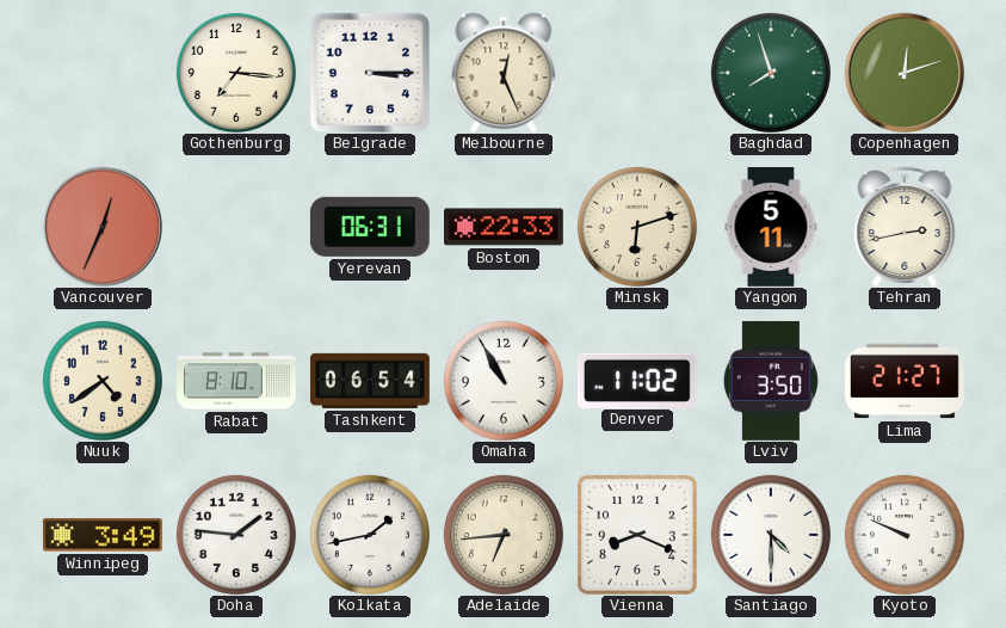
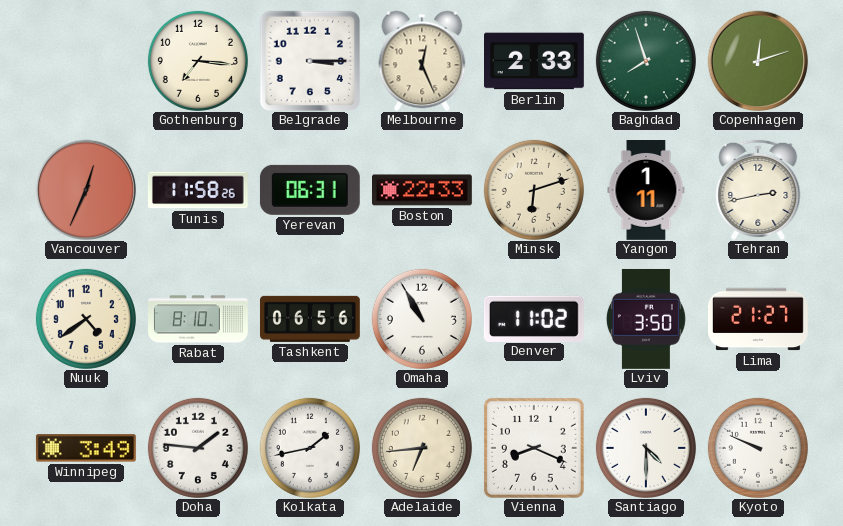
Berlin: none -> 2:33 (535, 61)
Tunis: none -> 11:58 (198, 190)
Yangon: 5:11 -> 1:11 (646, 191)
Tashkent: 06:54 -> 06:56 (310, 319)
